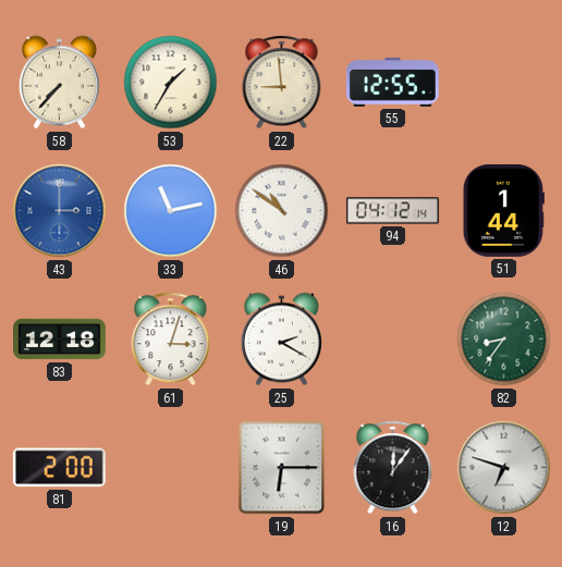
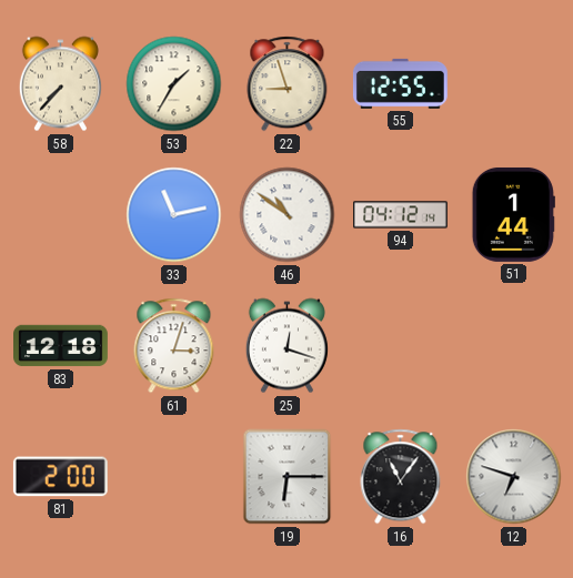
22: 8:59 -> 8:57 (288, 84)
43: 3:00 -> none (60, 211)
25: 2:20 -> 12:18 (286, 346)
82: 8:36 -> none (504, 340)
16: 12:06 -> 11:06 (401, 477)
